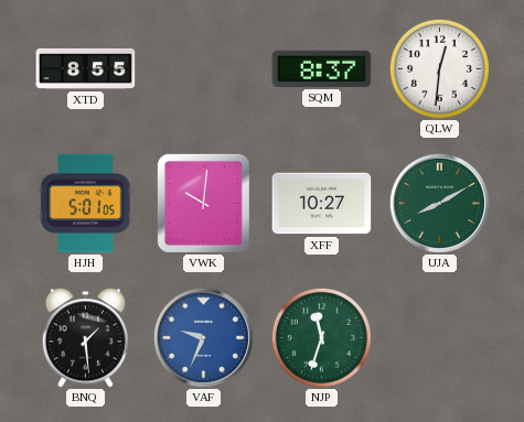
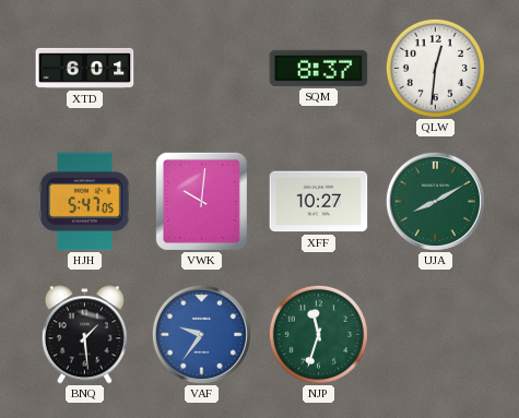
XTD: 8:55 -> 6:01 (85, 68)
HJH: 5:01 -> 5:47 (85, 202)
VAF: 9:34 -> 9:36 (201, 334)
